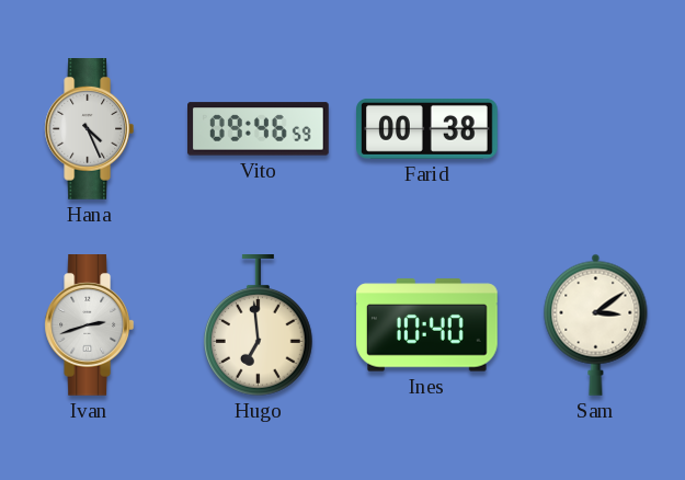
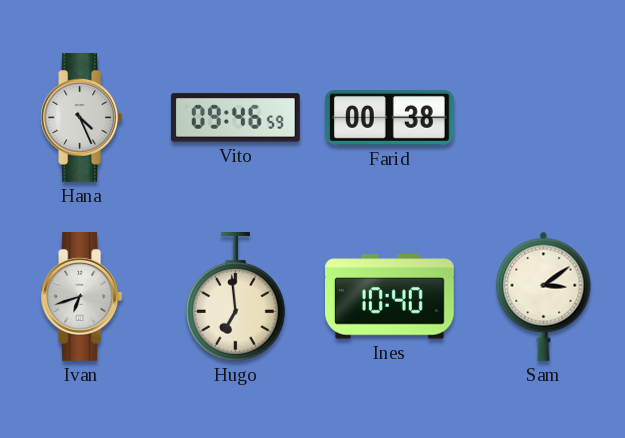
Ivan: 2:42 -> 6:42 (82, 297)
